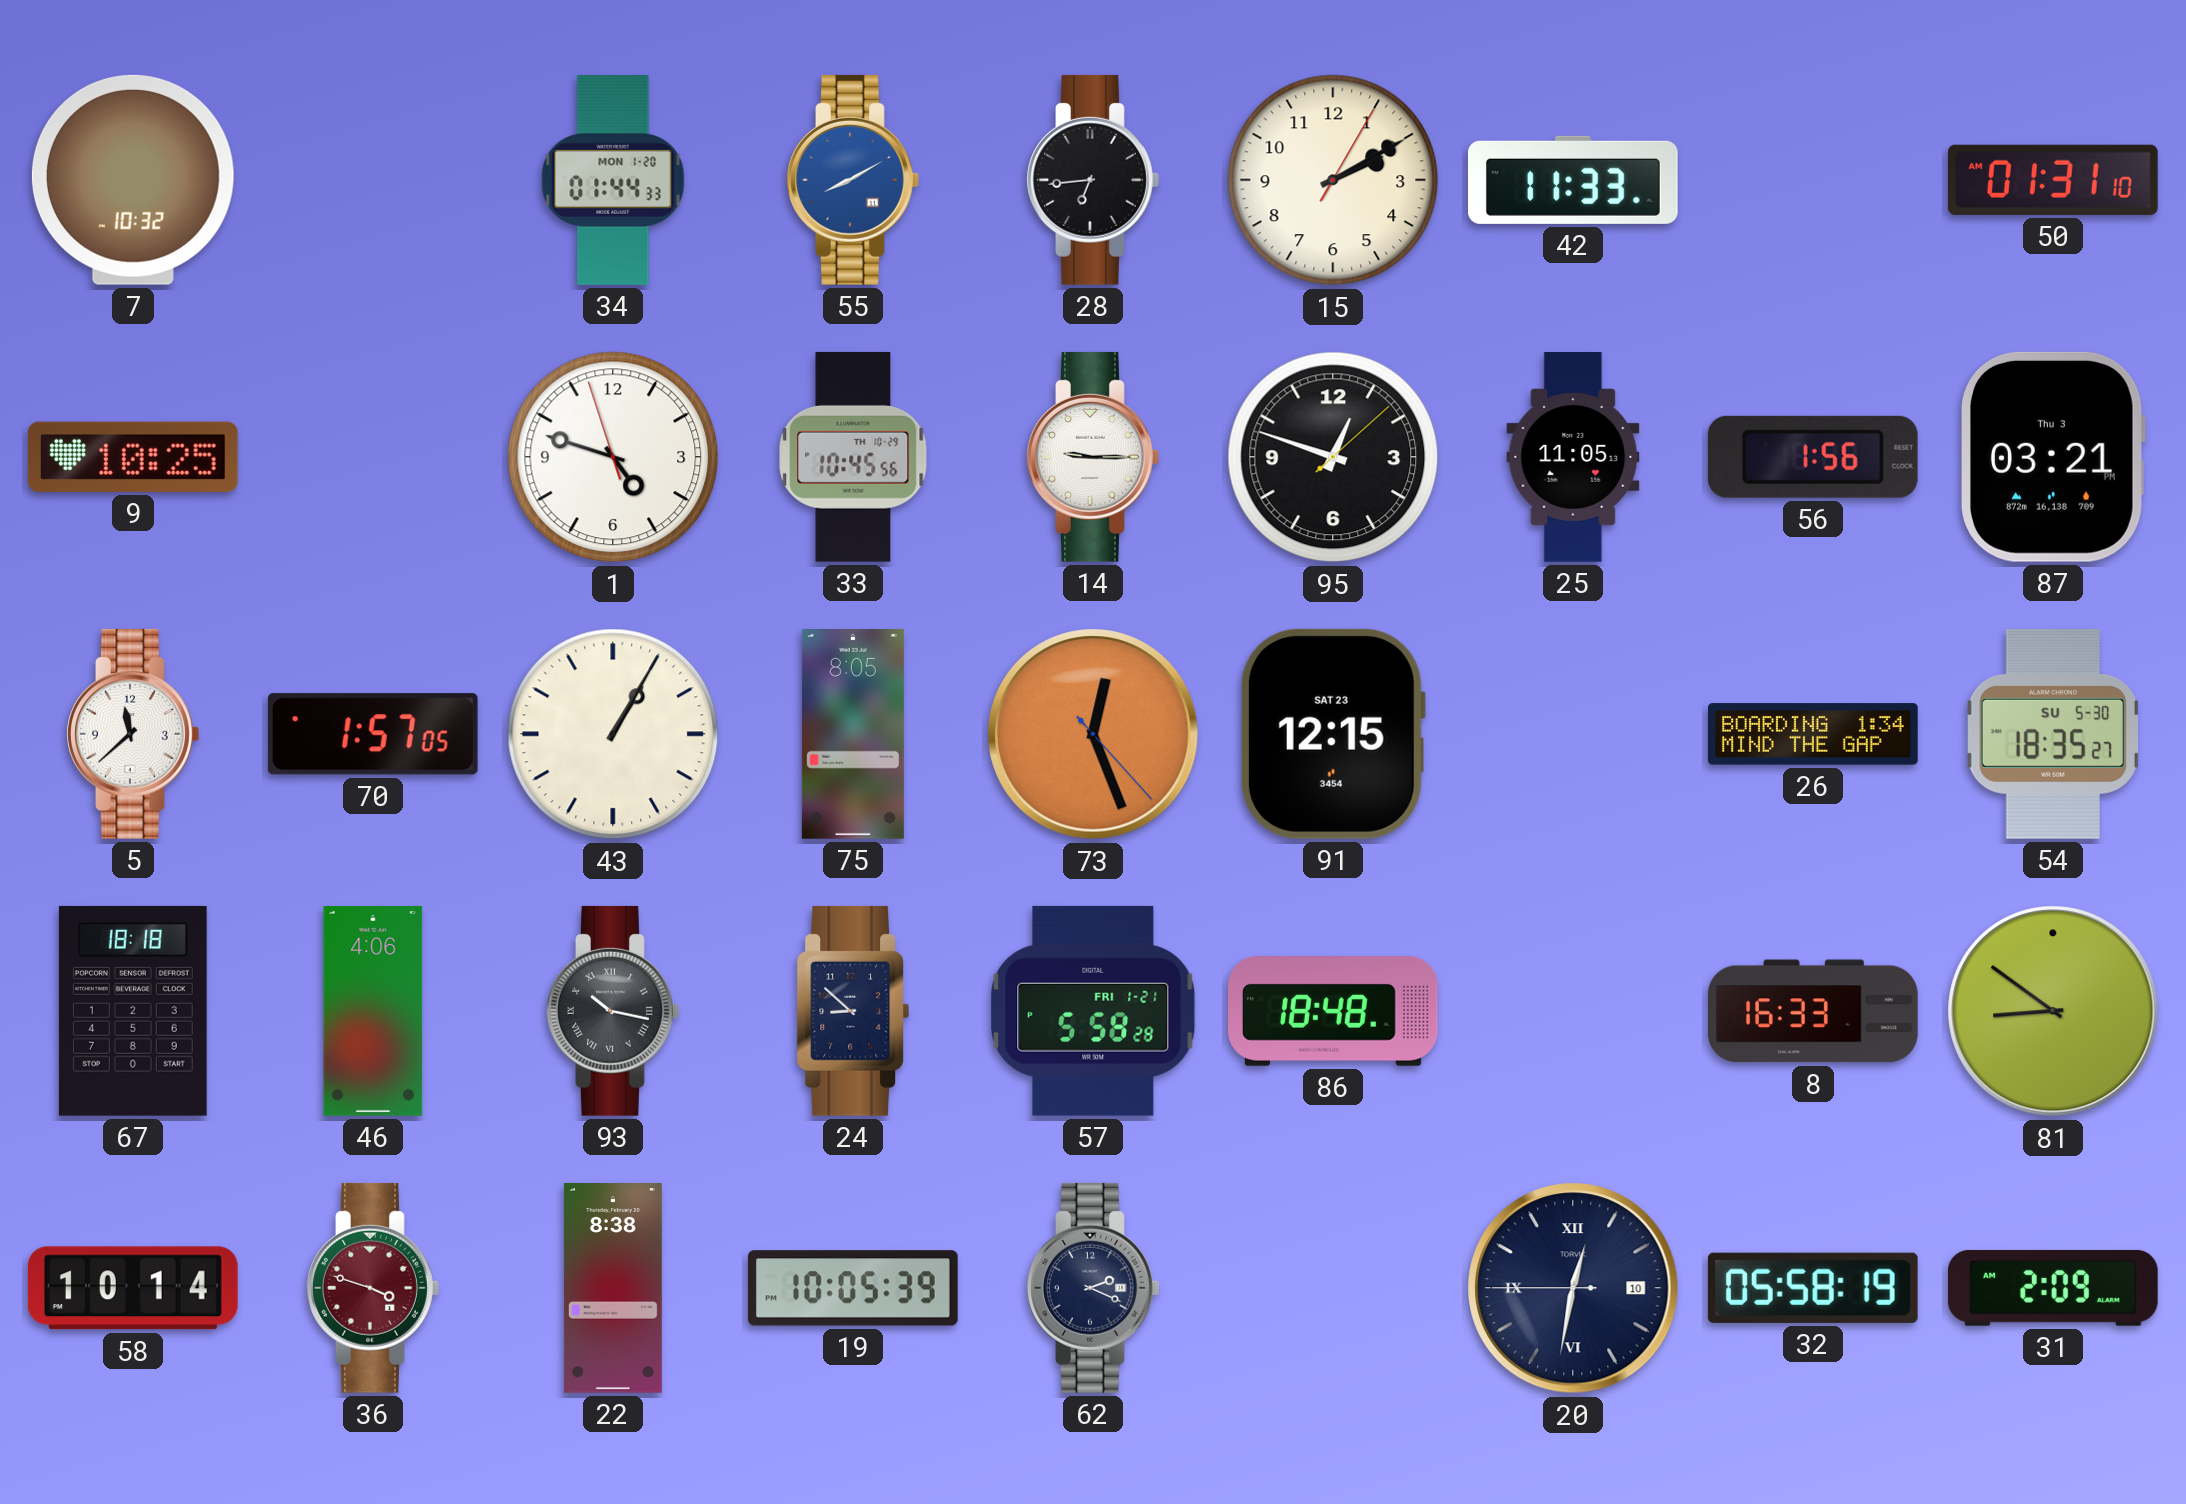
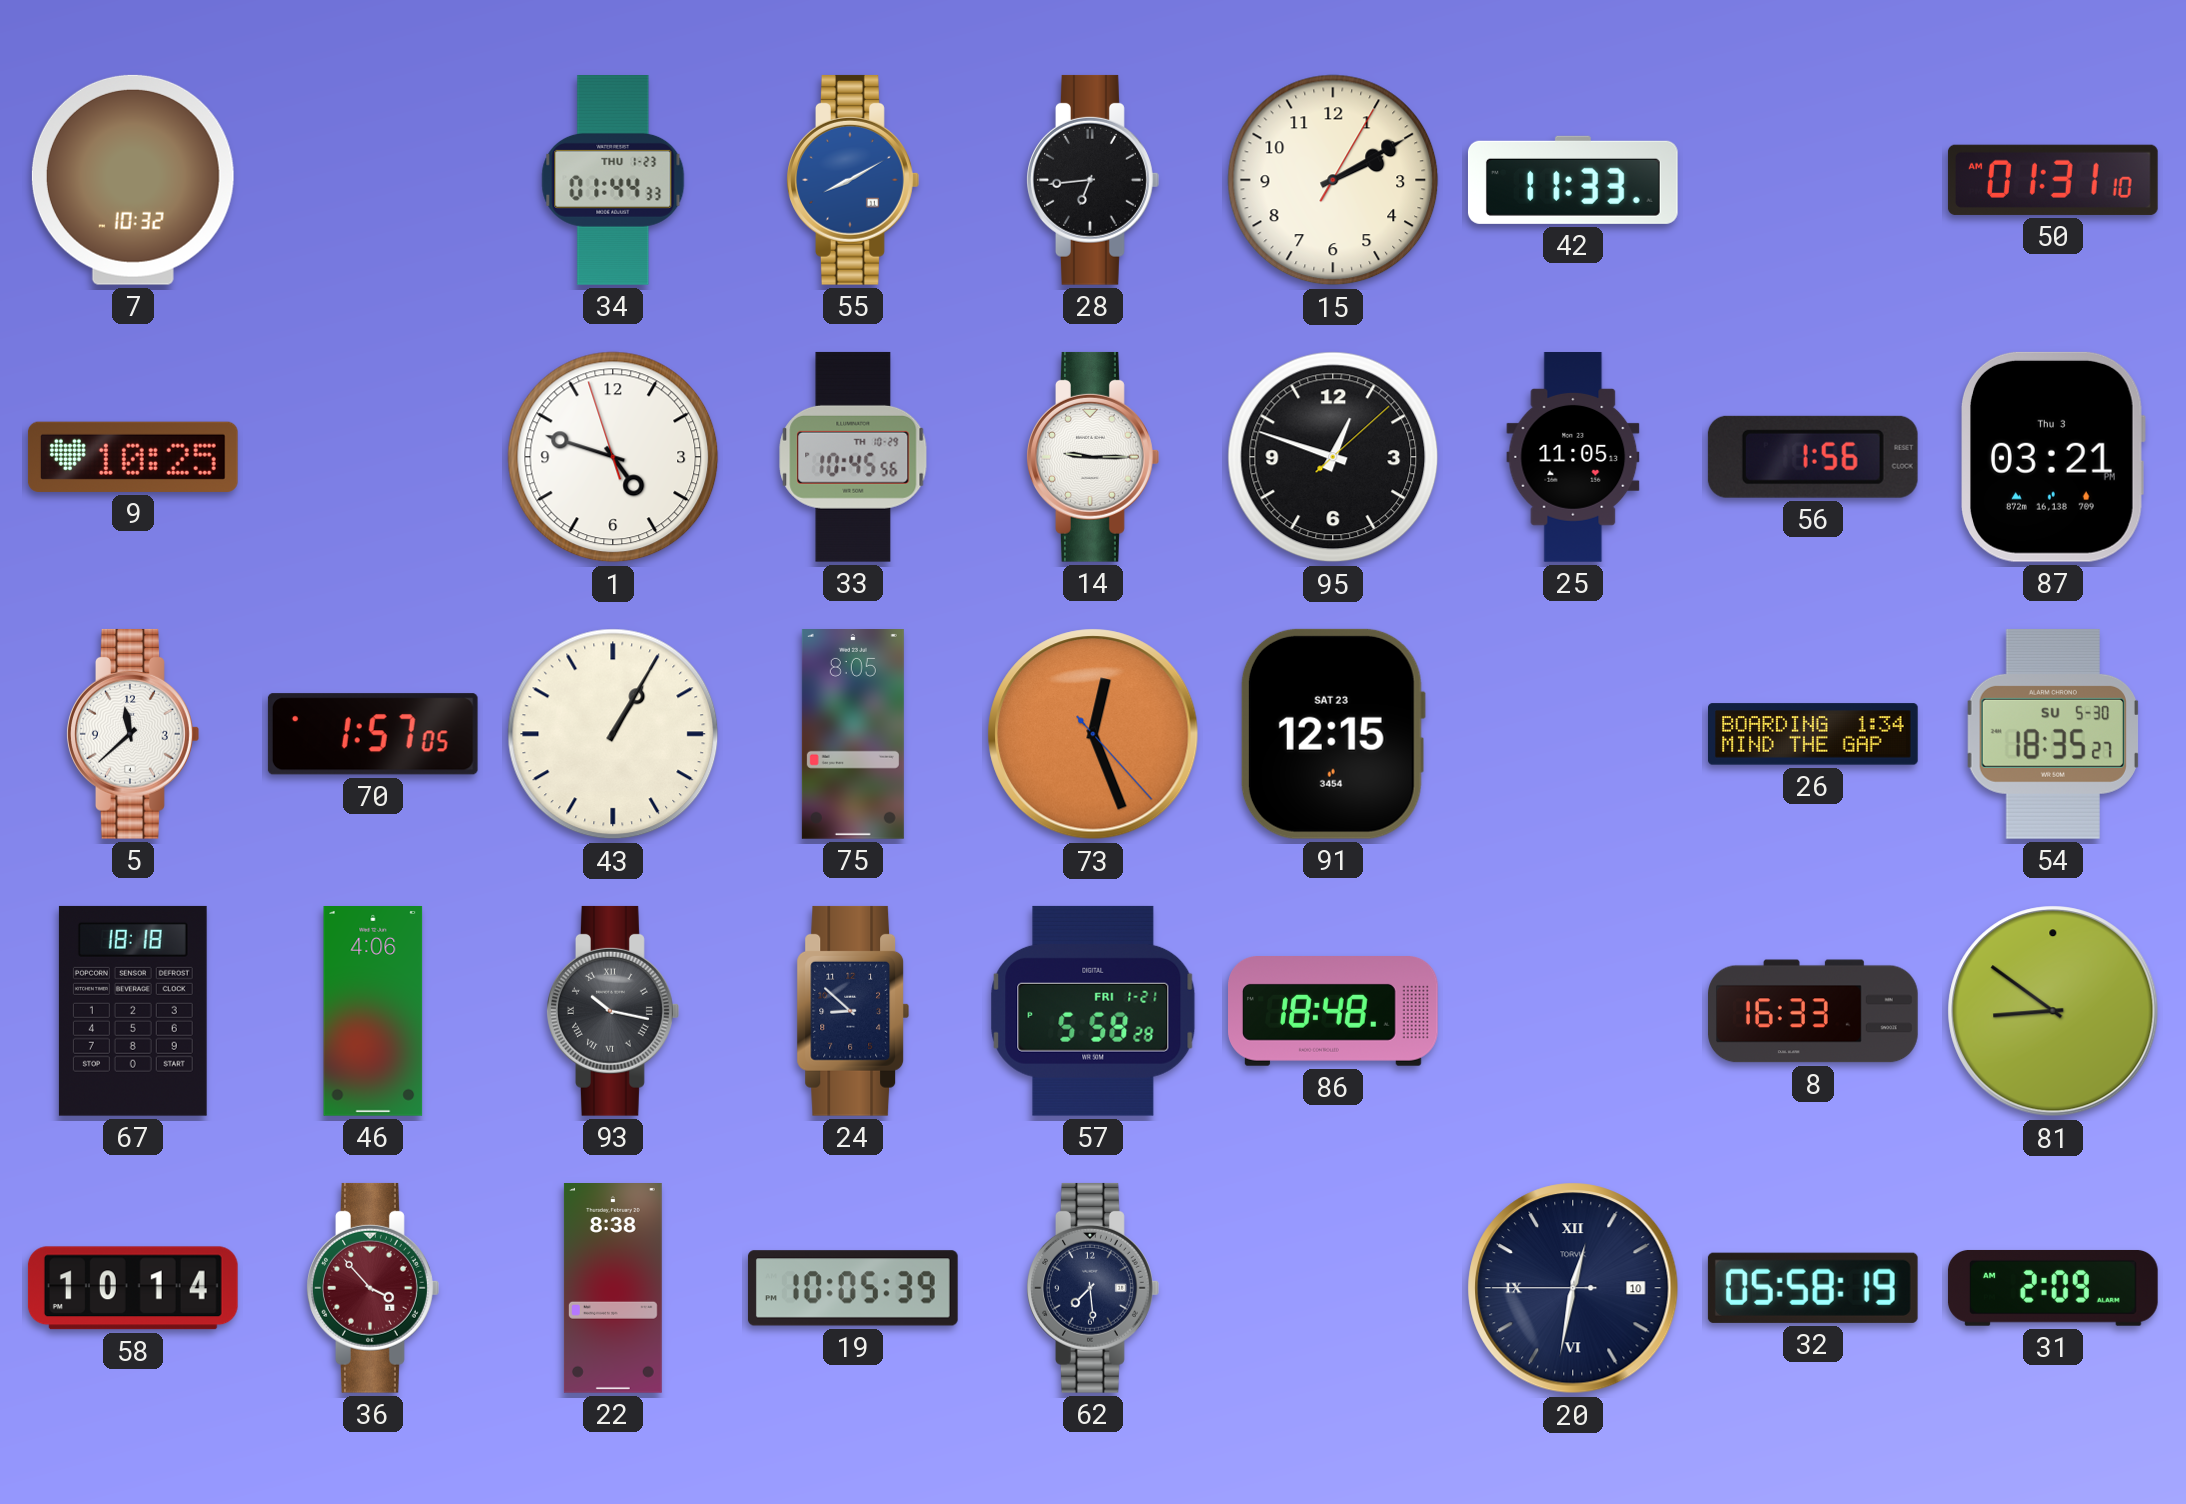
34 date: MON 1-20 -> THU 1-23 (613, 181)
36: 3:48 -> 3:53 (373, 1288)
62: 2:19 -> 7:29 (1093, 1288)
